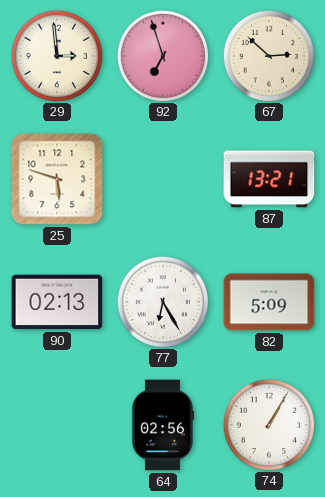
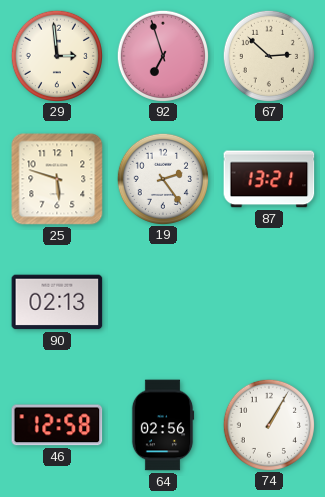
19: none -> 2:24 (162, 178)
77: 6:25 -> none (162, 301)
82: 5:09 -> none (269, 302)
46: none -> 12:58 (57, 425)
